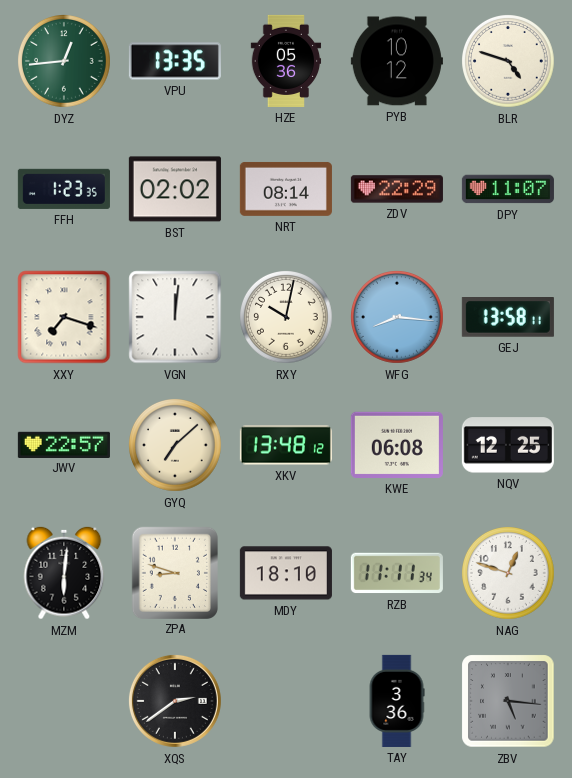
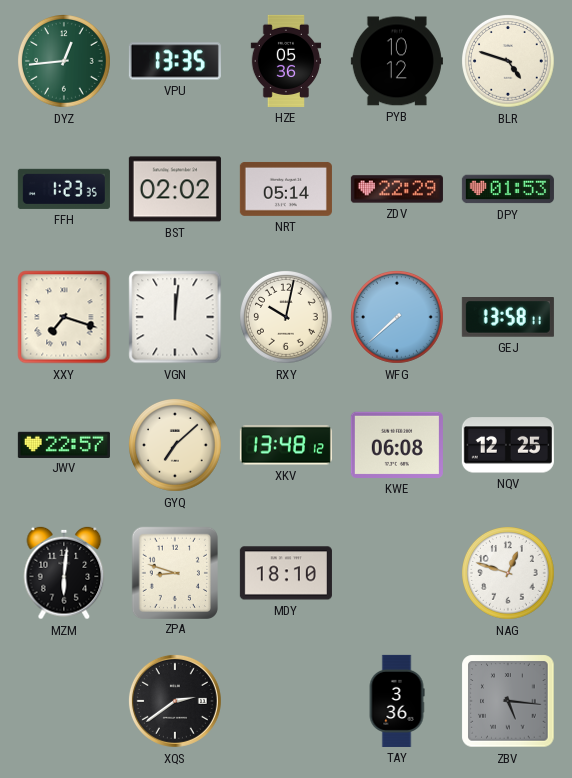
NRT: 08:14 -> 05:14 (286, 189)
DPY: 11:07 -> 01:53 (508, 189)
WFG: 8:16 -> 7:38 (398, 318)
RZB: 11:11 -> none (397, 573)
